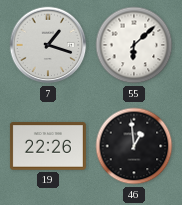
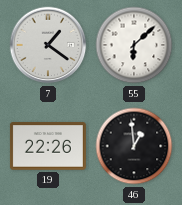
7: 1:18 -> 1:21 (48, 45)
